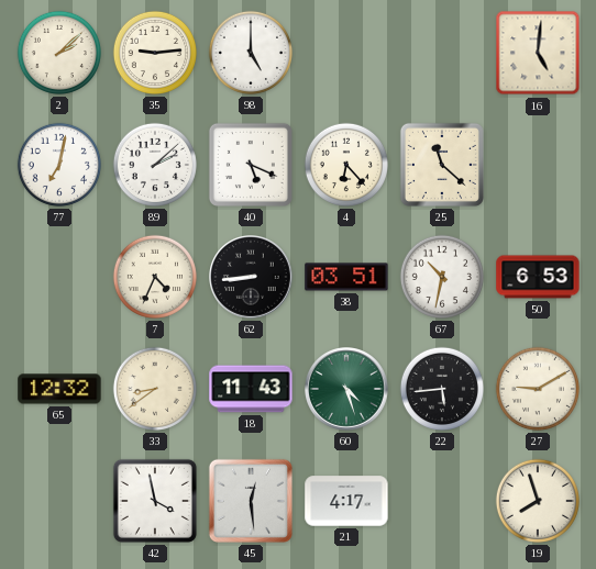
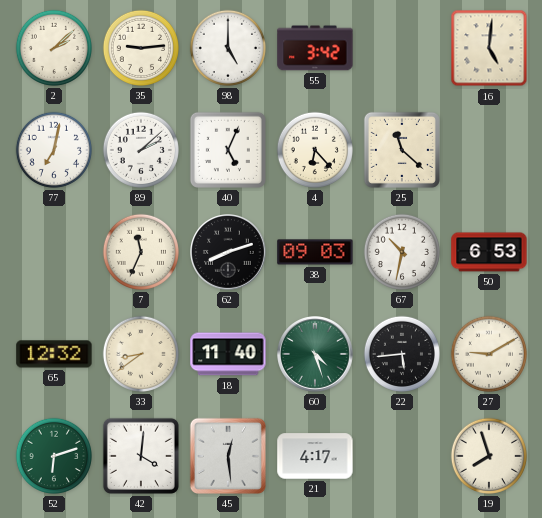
55: none -> 3:42 (315, 48)
40: 5:19 -> 5:04 (228, 150)
7: 4:34 -> 11:34 (141, 252)
62: 8:44 -> 8:12 (229, 253)
38: 03:51 -> 09:03 (315, 252)
18: 11:43 -> 11:40 (228, 354)
52: none -> 6:12 (54, 456)
42: 3:58 -> 4:01 (141, 456)
